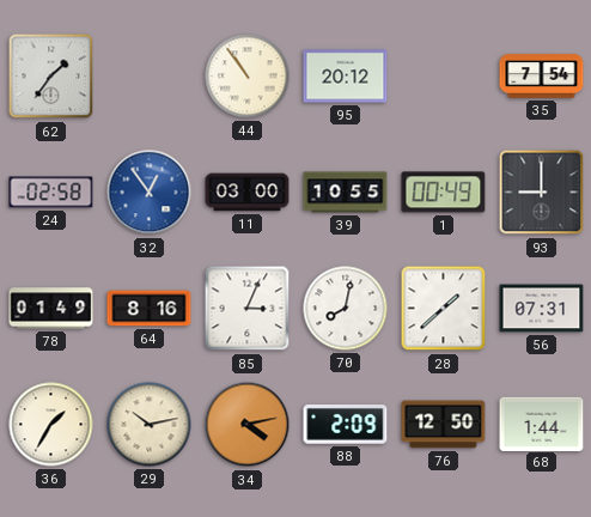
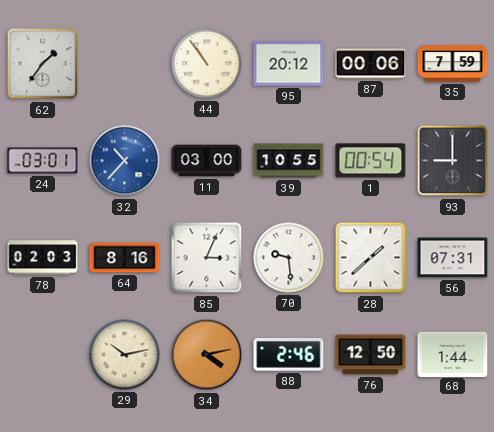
87: none -> 00:06 (371, 64)
35: 7:54 -> 7:59 (453, 64)
24: 02:58 -> 03:01 (43, 161)
32: 12:54 -> 10:37 (125, 161)
1: 00:49 -> 00:54 (371, 161)
78: 01:49 -> 02:03 (43, 258)
70: 8:02 -> 9:29 (289, 258)
36: 1:35 -> none (51, 425)
88: 2:09 -> 2:46 (289, 355)
